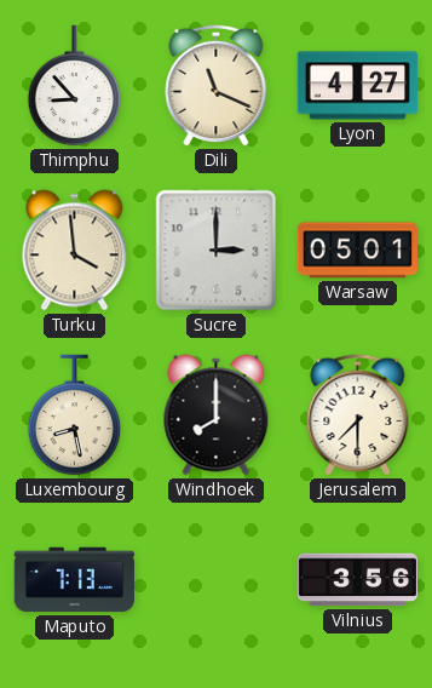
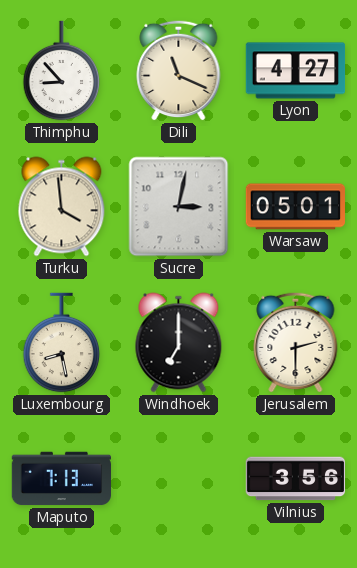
Sucre: 3:00 -> 3:02 (179, 207)
Windhoek: 8:00 -> 7:00 (179, 343)
Jerusalem: 7:30 -> 2:30 (296, 342)
